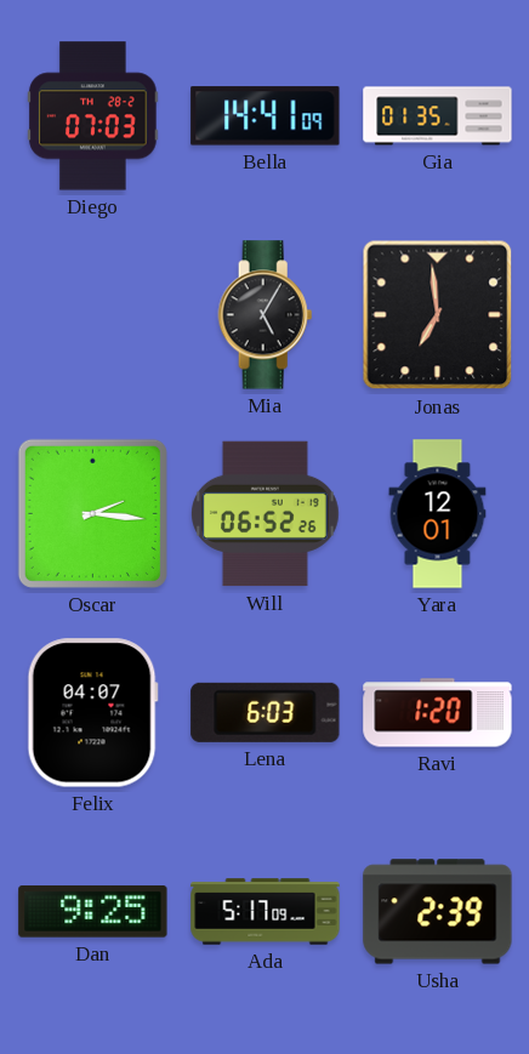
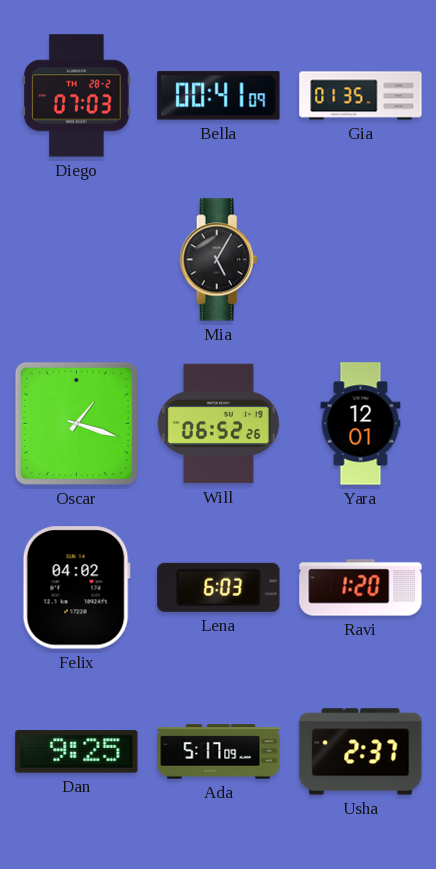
Bella: 14:41 -> 00:41 (219, 96)
Jonas: 6:59 -> none (438, 315)
Oscar: 2:16 -> 1:18 (76, 423)
Felix: 04:07 -> 04:02 (76, 588)
Usha: 2:39 -> 2:37 (361, 752)
